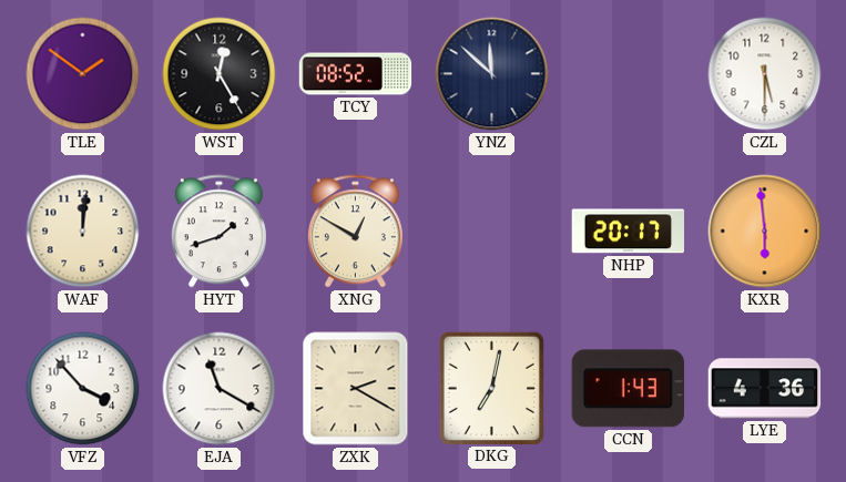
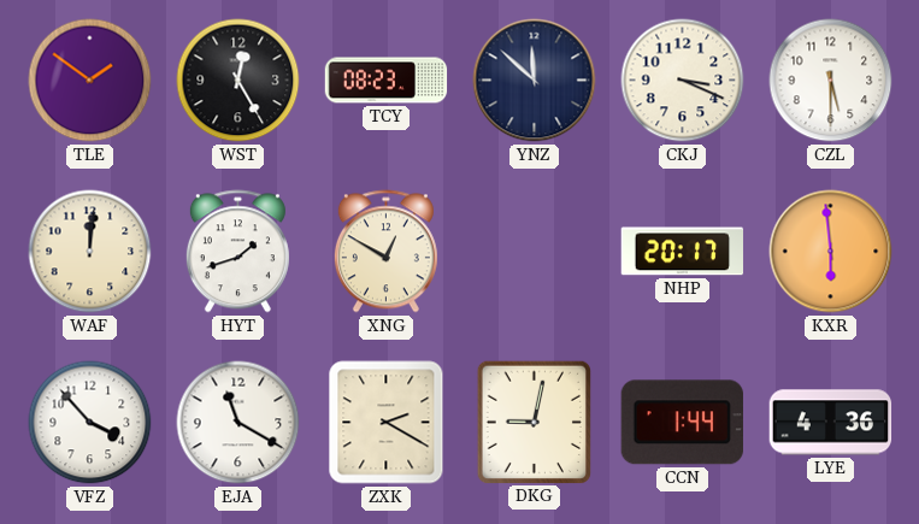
TCY: 08:52 -> 08:23 (387, 81)
CKJ: none -> 3:19 (683, 81)
DKG: 7:02 -> 9:02 (534, 422)
CCN: 1:43 -> 1:44 (682, 423)
